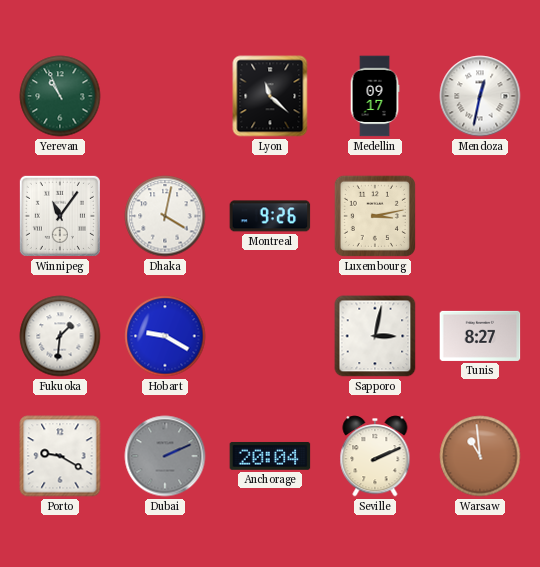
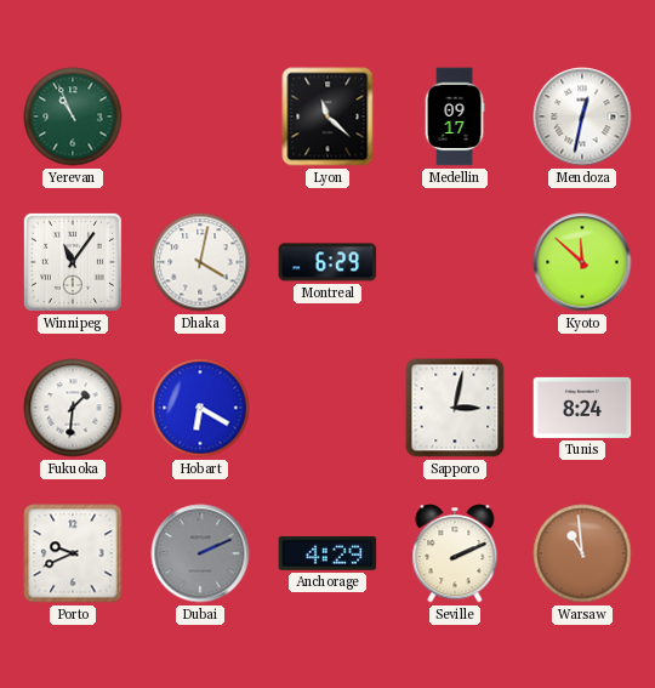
Montreal: 9:26 -> 6:29 (327, 262)
Luxembourg: 3:13 -> none (375, 216)
Kyoto: none -> 11:52 (582, 262)
Hobart: 9:20 -> 6:20 (200, 408)
Tunis: 8:27 -> 8:24 (582, 408)
Porto: 9:20 -> 9:41 (73, 553)
Anchorage: 20:04 -> 4:29 (327, 553)
